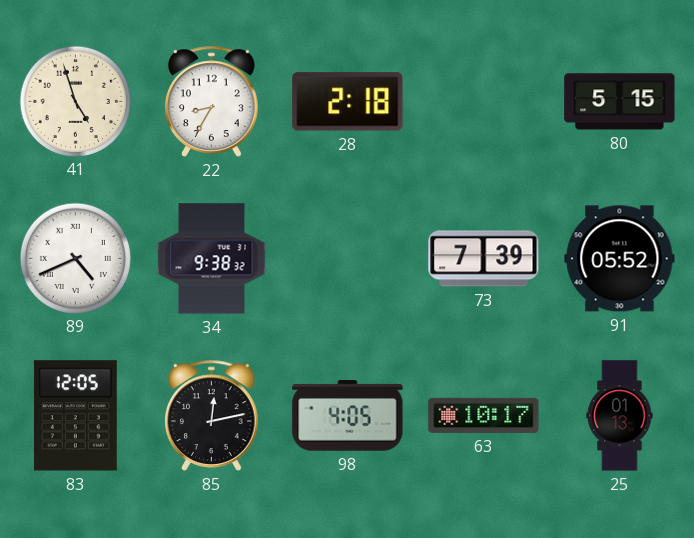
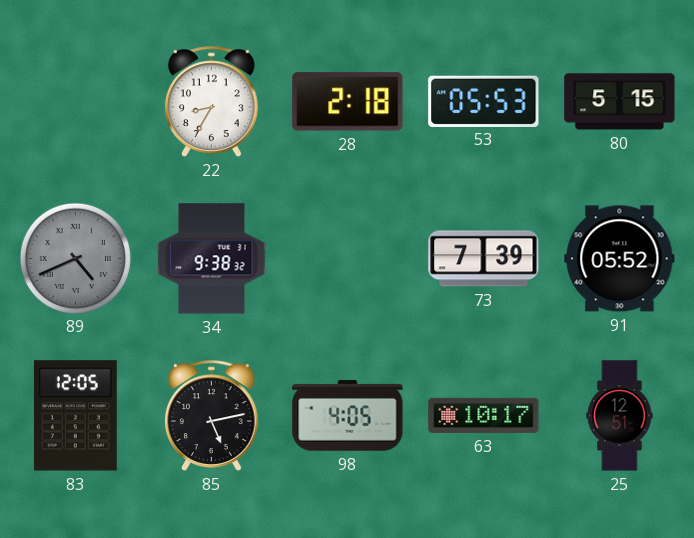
41: 4:57 -> none (75, 101)
53: none -> 05:53 (484, 101)
89 dial: white -> grey (75, 258)
85: 12:13 -> 5:13 (212, 415)
25: 01:13 -> 12:51 (620, 416)
